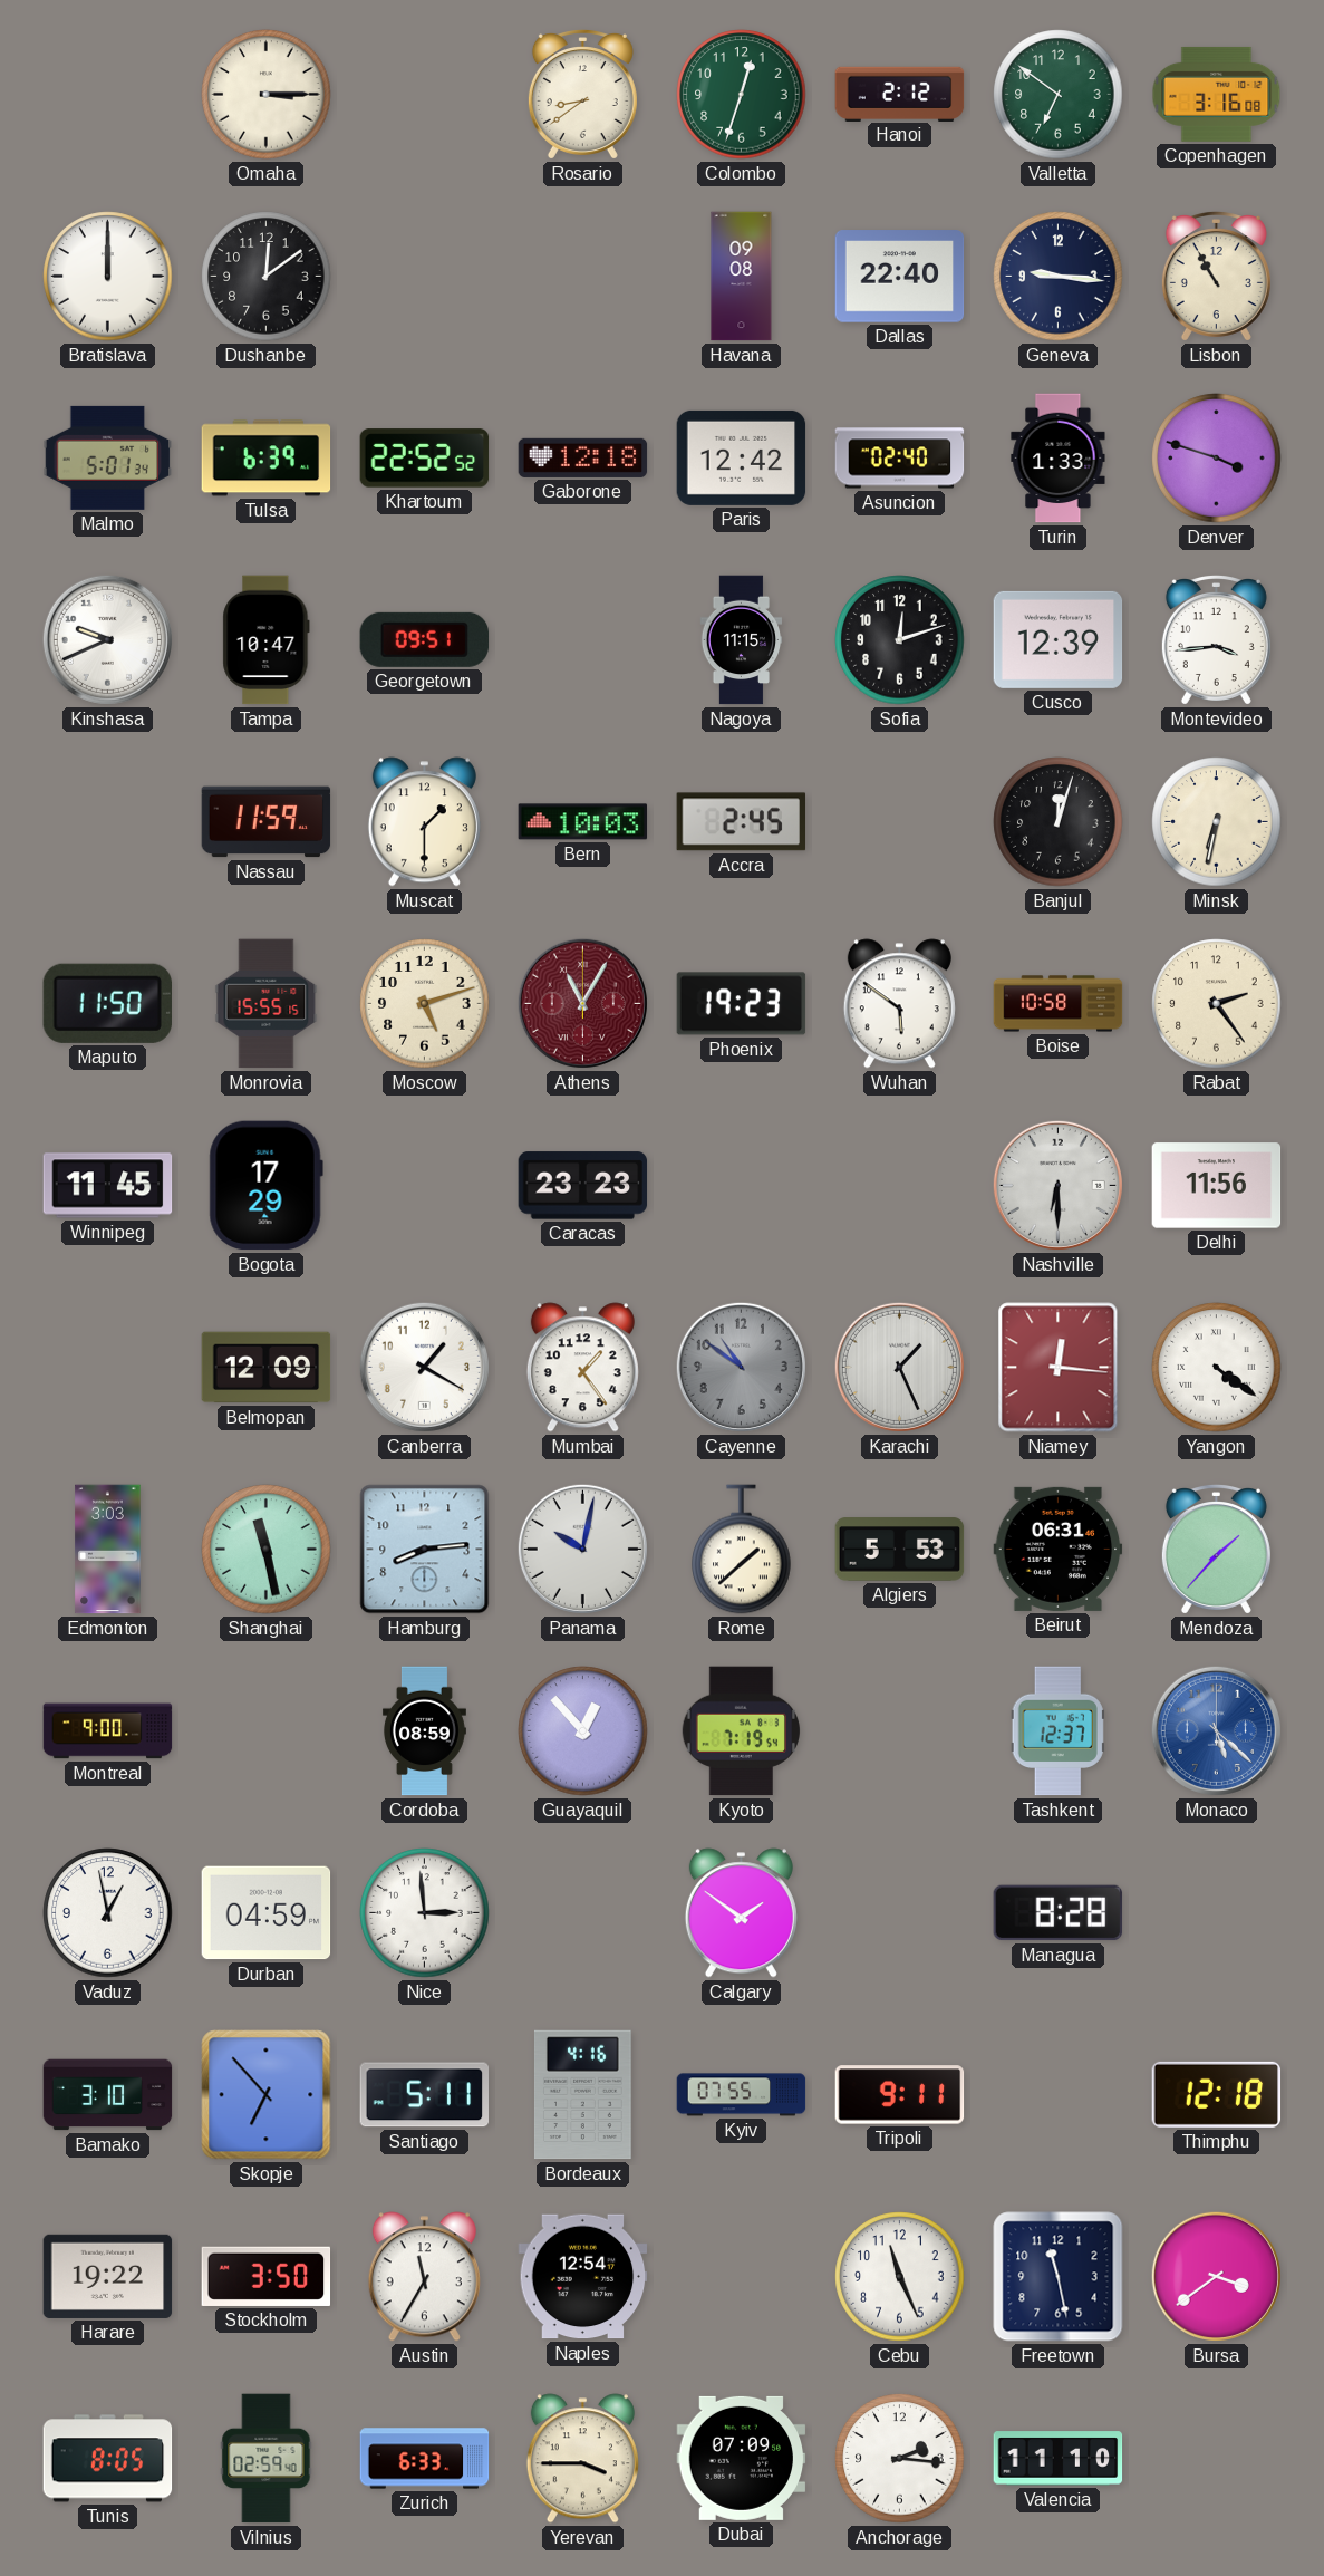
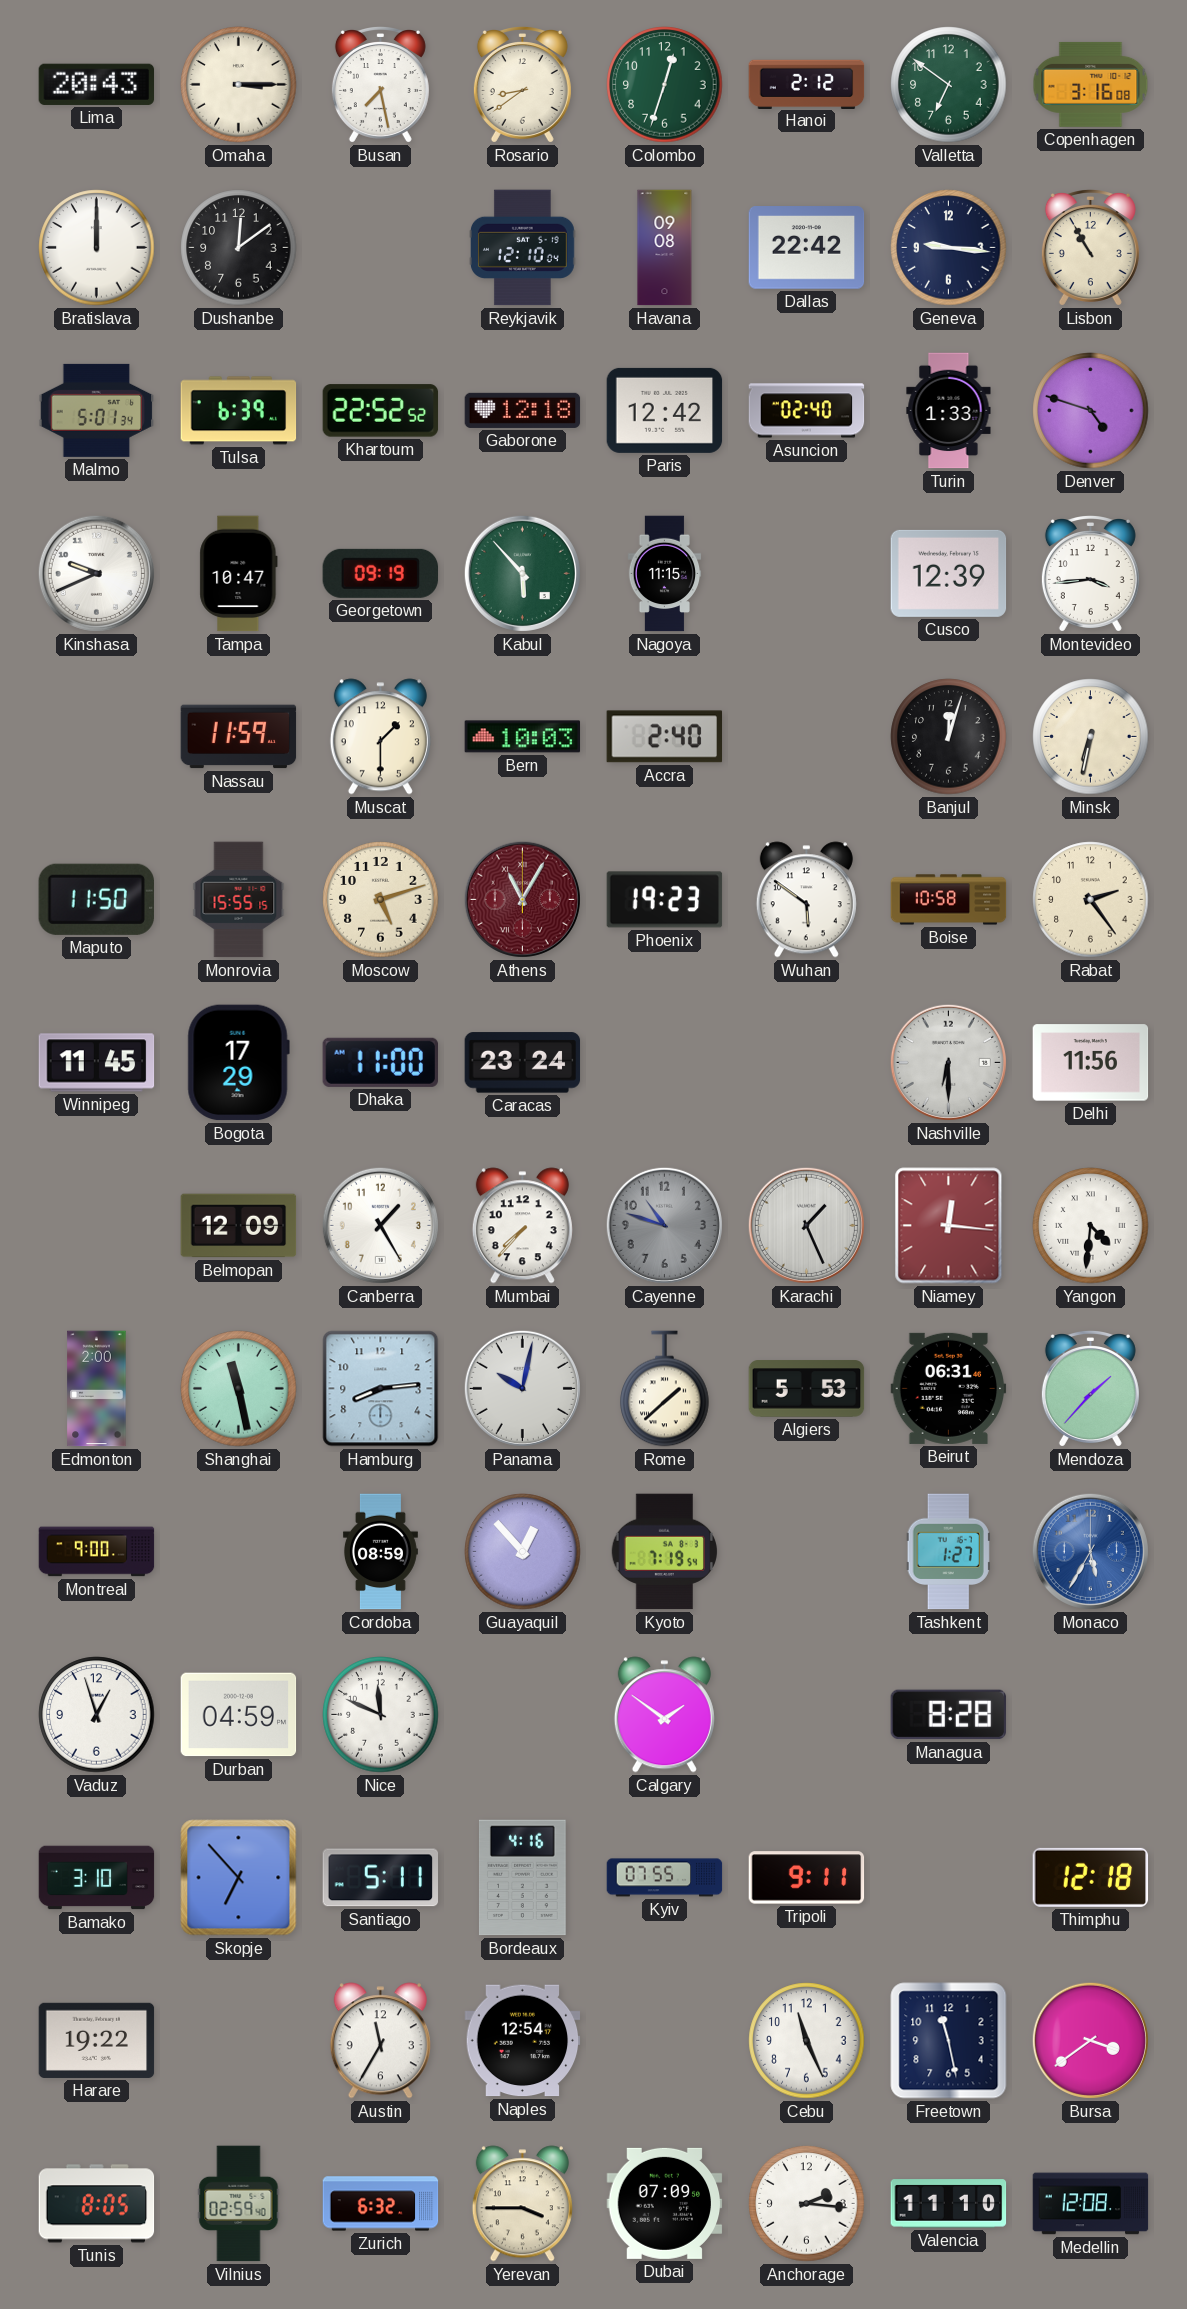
Lima: none -> 20:43 (97, 84)
Busan: none -> 7:28 (380, 85)
Reykjavik: none -> 12:10 (523, 248)
Dallas: 22:40 -> 22:42 (807, 248)
Denver: 3:48 -> 4:48 (1091, 411)
Georgetown: 09:51 -> 09:19 (381, 573)
Kabul: none -> 5:53 (522, 573)
Sofia: 12:12 -> none (900, 640)
Accra: 2:45 -> 2:40 (665, 737)
Dhaka: none -> 11:00 (380, 1062)
Caracas: 23:23 -> 23:24 (523, 1063)
Canberra: 1:20 -> 1:25 (380, 1225)
Mumbai: 1:24 -> 7:37 (522, 1226)
Cayenne: 10:51 -> 10:48 (664, 1225)
Yangon: 4:21 -> 4:31 (1091, 1226)
Edmonton: 3:03 -> 2:00 (97, 1389)
Tashkent: 12:37 -> 1:27 (948, 1552)
Monaco: 5:22 -> 5:35 (1090, 1551)
Vaduz: 12:58 -> 12:57 (97, 1715)
Nice: 2:59 -> 11:49 (381, 1715)
Stockholm: 3:50 -> none (267, 2276)
Zurich: 6:33 -> 6:32 (381, 2204)
Medellin: none -> 12:08 (1091, 2204)
